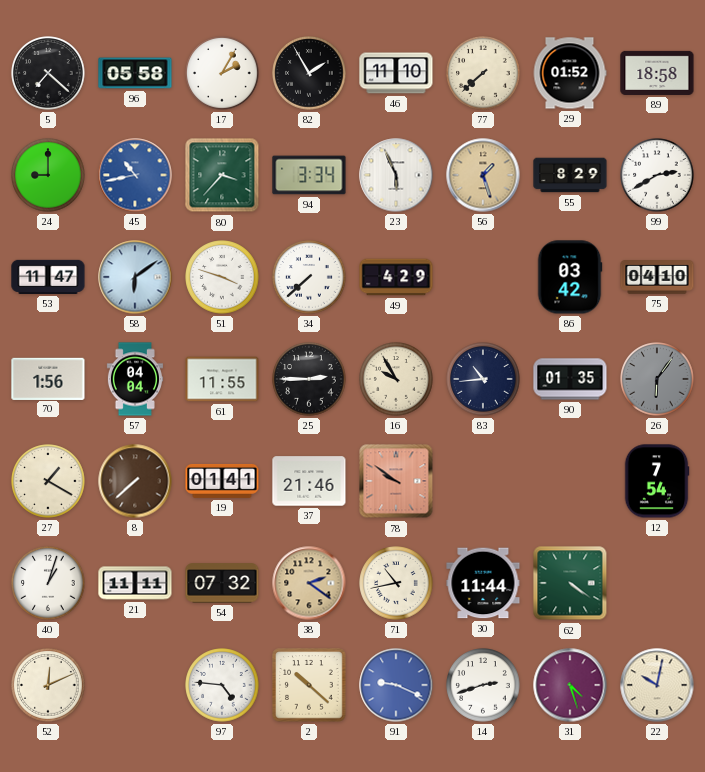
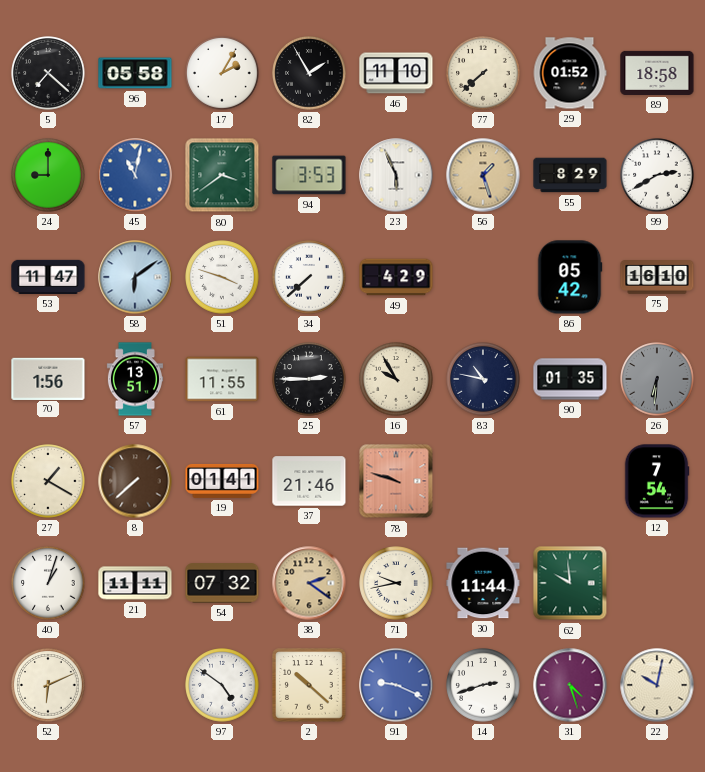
45: 10:43 -> 11:02 (135, 175)
80: 3:37 -> 3:39 (222, 175)
94: 3:34 -> 3:53 (309, 175)
86: 03:42 -> 05:42 (570, 277)
75: 04:10 -> 16:10 (657, 278)
57: 04:04 -> 13:51 (135, 379)
83: 10:44 -> 10:47 (483, 379)
26: 6:06 -> 6:31 (657, 379)
78: 9:51 -> 9:48 (396, 481)
71: 10:43 -> 9:43 (396, 583)
62: 4:21 -> 9:59 (570, 583)
52: 12:11 -> 6:11 (48, 685)
97: 4:46 -> 4:51 (222, 685)
